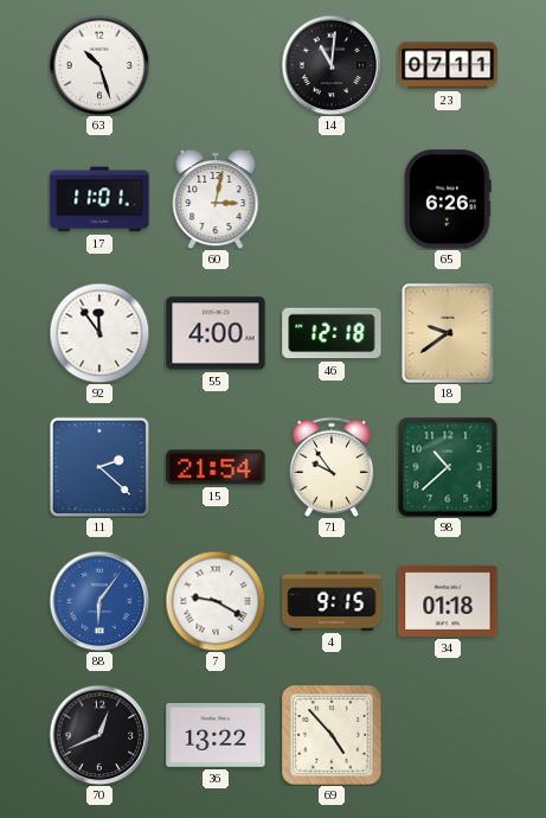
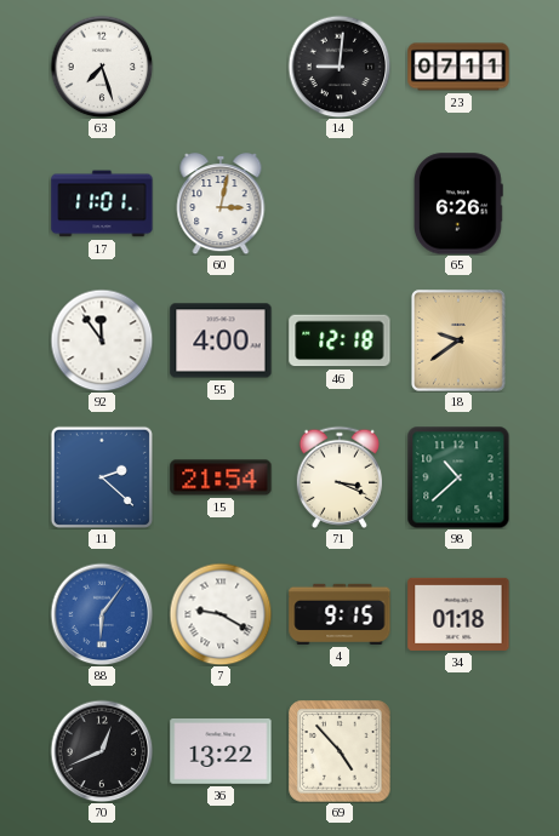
63: 10:27 -> 7:27 (102, 67)
14: 11:01 -> 9:01 (340, 67)
71: 9:54 -> 3:19 (340, 477)
